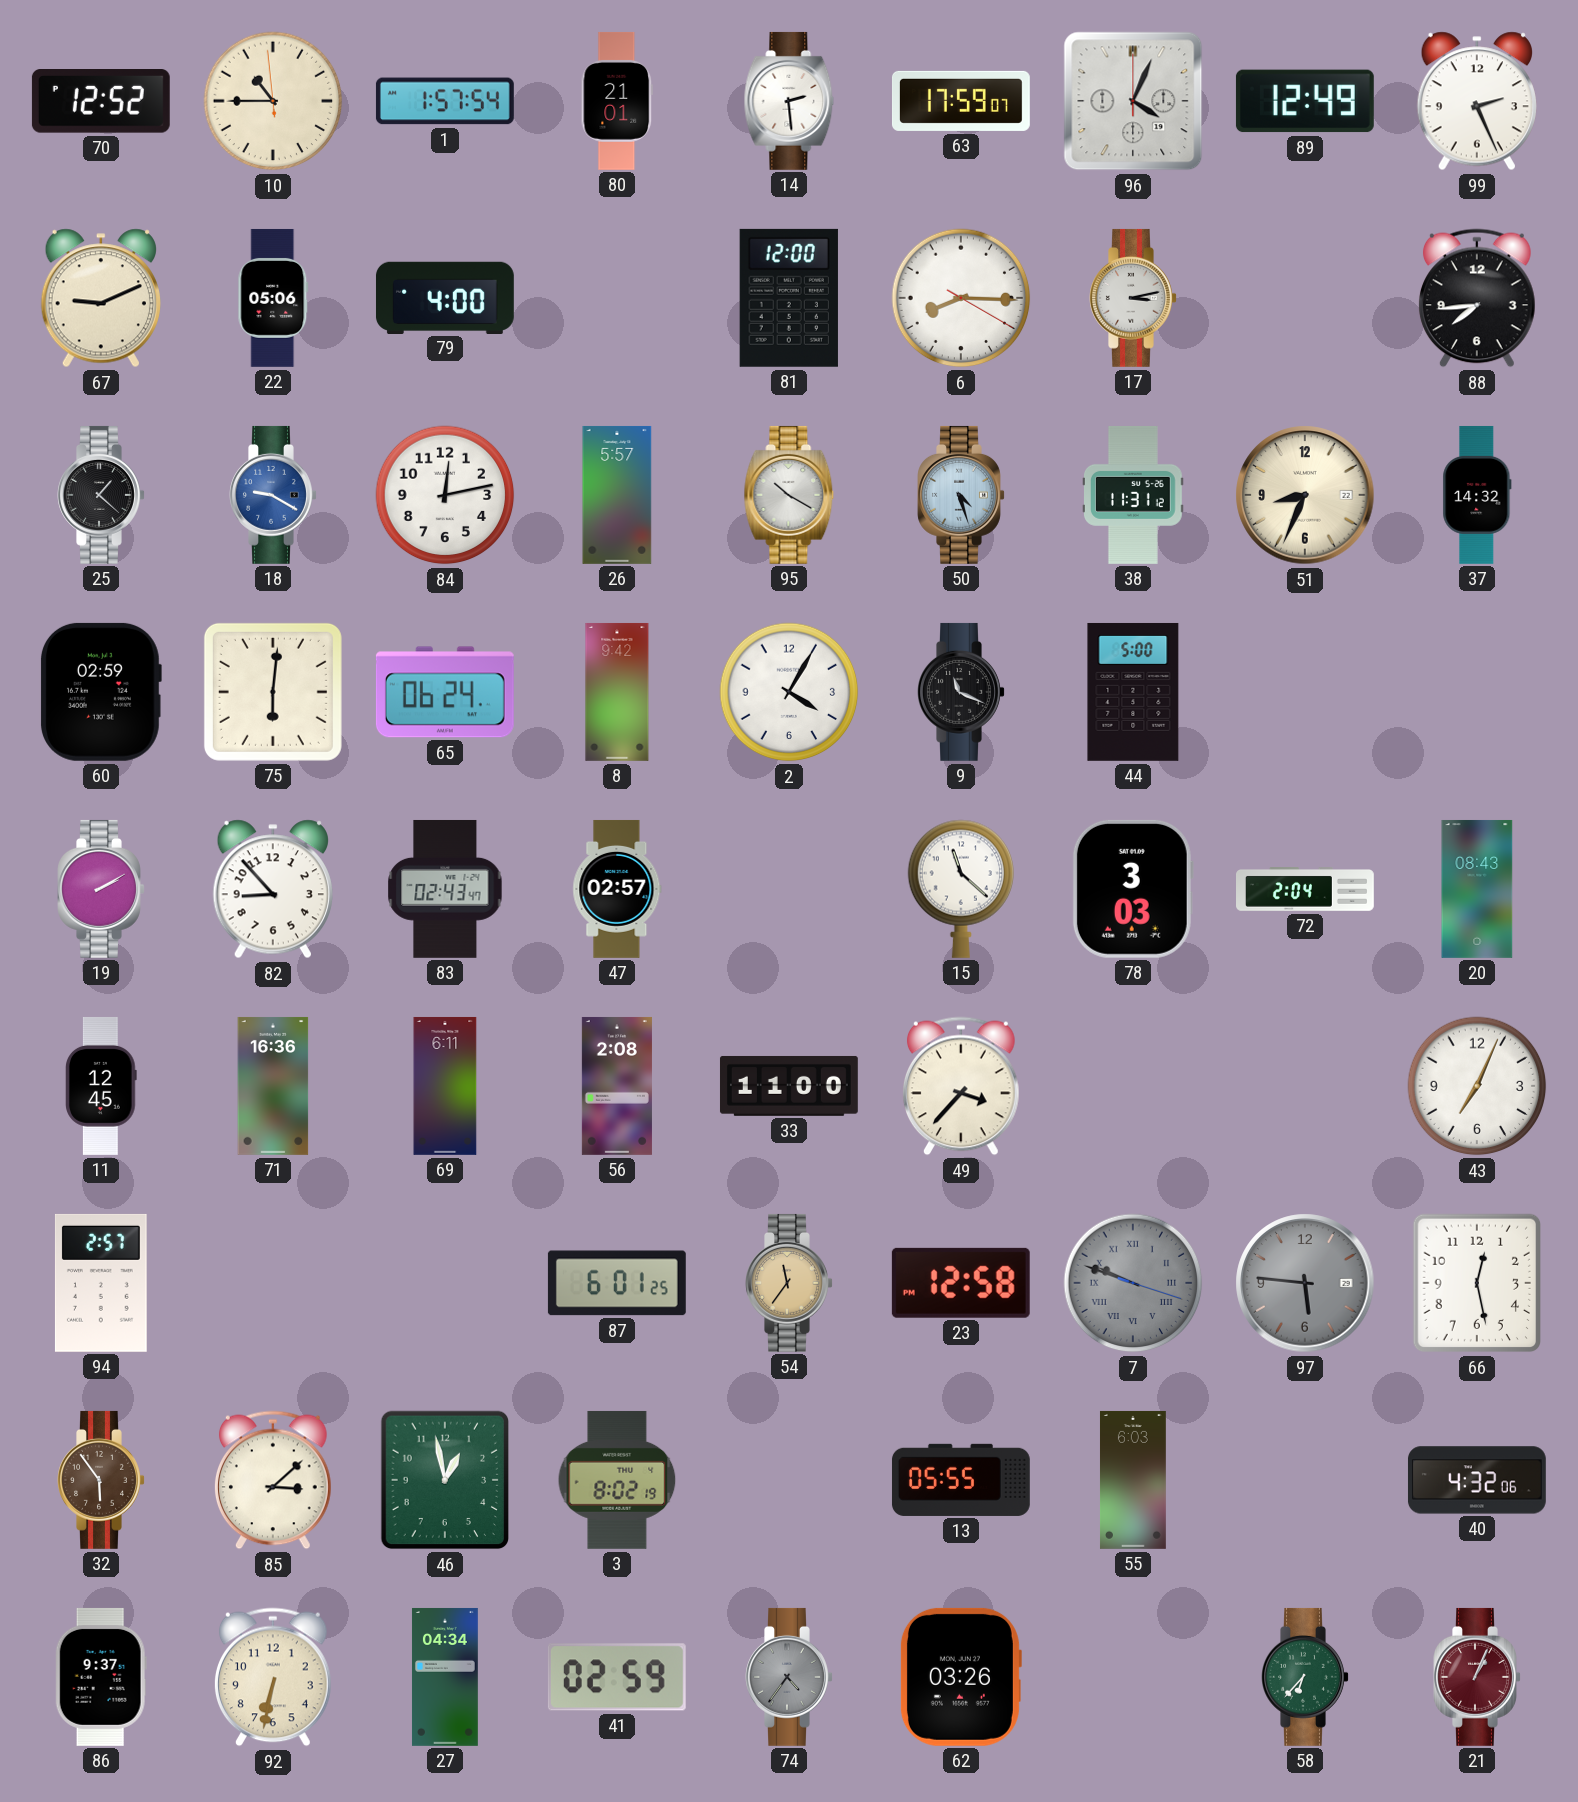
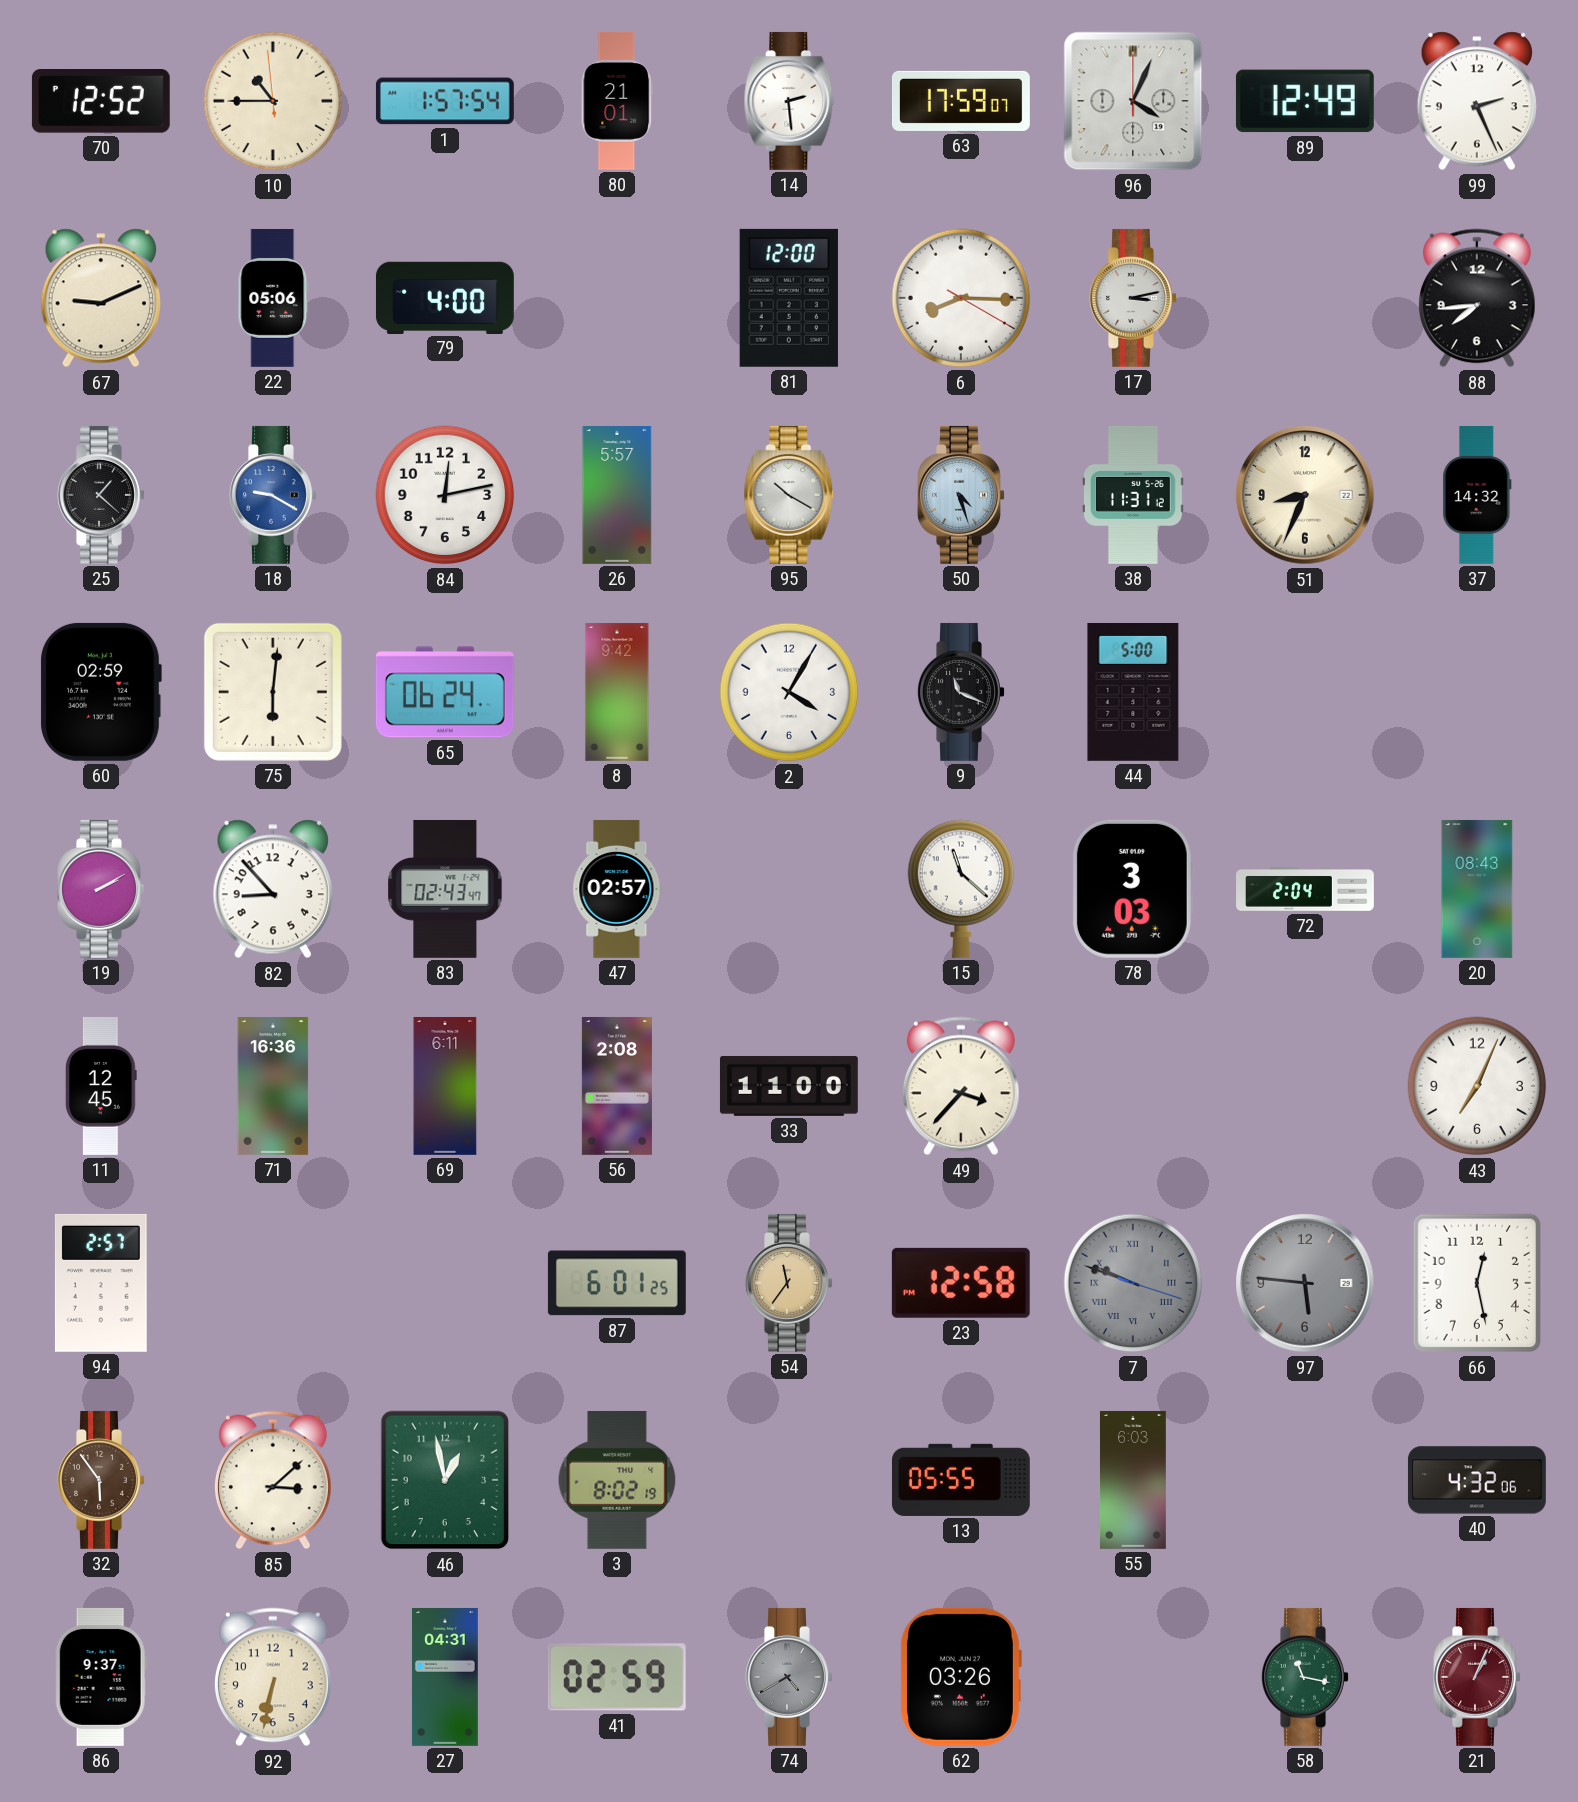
27: 04:34 -> 04:31 (445, 1677)
74: 4:36 -> 4:40 (789, 1677)
58: 6:37 -> 11:17 (1305, 1677)
